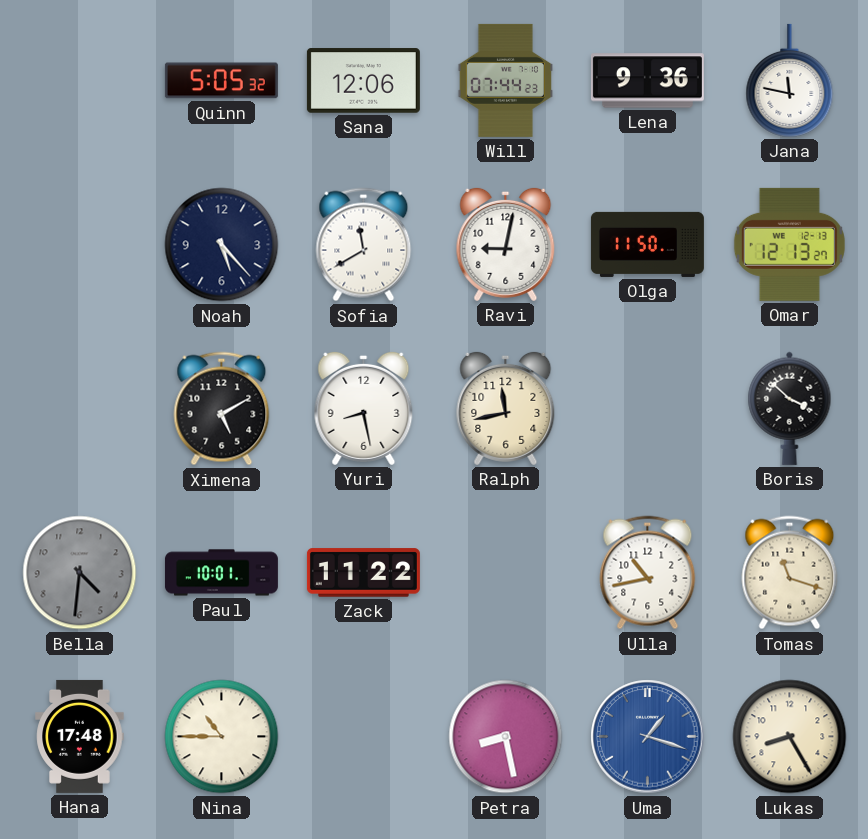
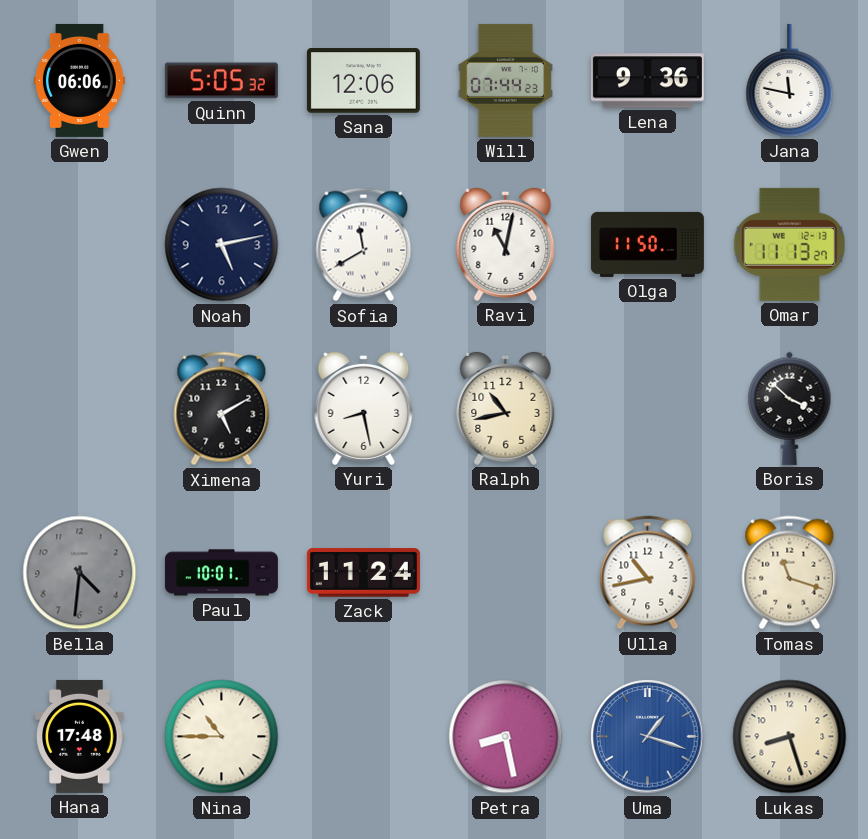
Gwen: none -> 06:06 (79, 80)
Noah: 5:23 -> 5:13 (222, 245)
Ravi: 9:02 -> 11:02 (506, 244)
Omar: 12:13 -> 11:13 (789, 244)
Ralph: 11:43 -> 10:43 (506, 408)
Zack: 11:22 -> 11:24 (363, 573)
Lukas: 8:25 -> 8:27 (790, 737)
